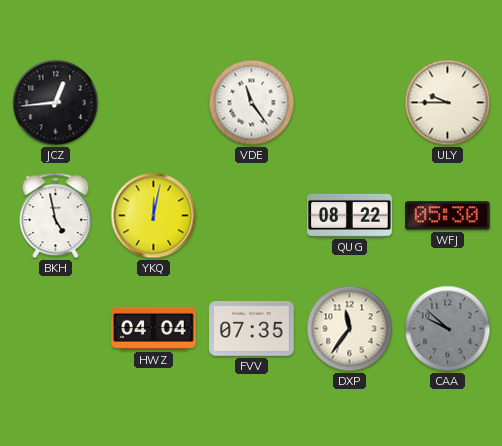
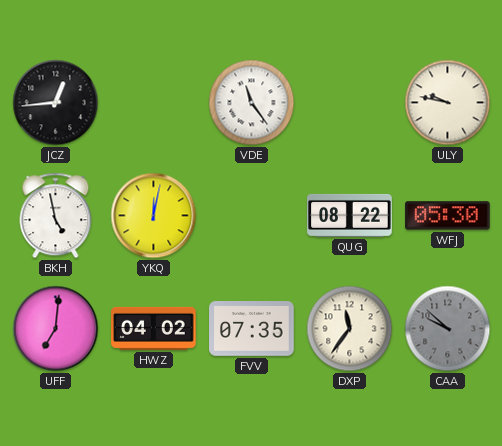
ULY: 9:45 -> 9:47 (448, 103)
UFF: none -> 7:01 (56, 329)
HWZ: 04:04 -> 04:02 (154, 328)
